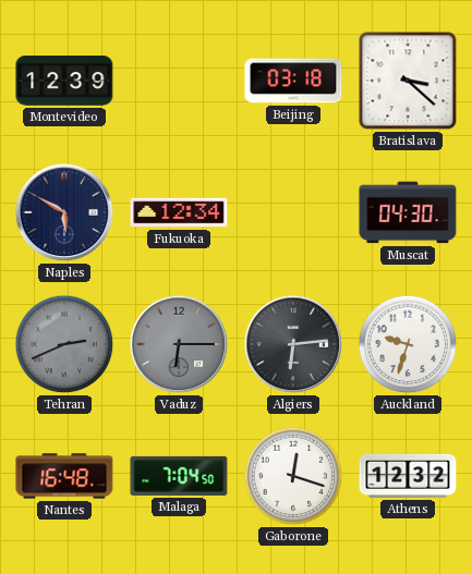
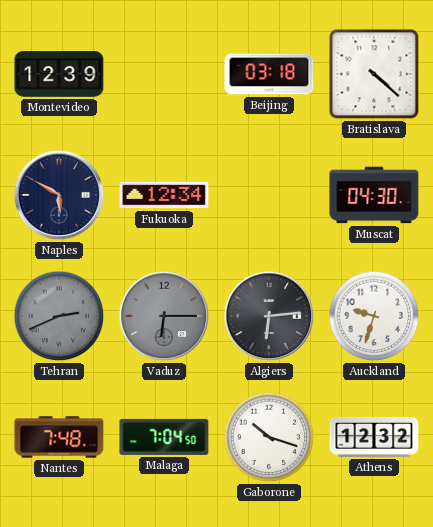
Bratislava: 3:22 -> 4:22 (374, 74)
Nantes: 16:48 -> 7:48 (59, 437)
Gaborone: 12:18 -> 10:18 (269, 437)
